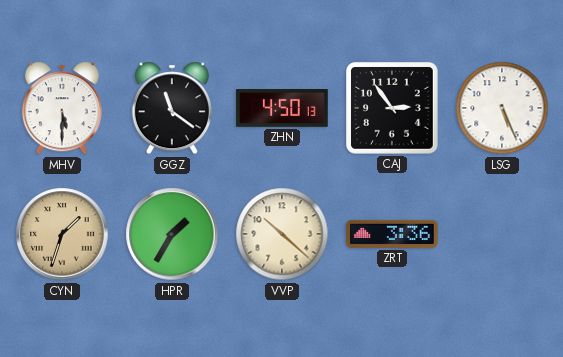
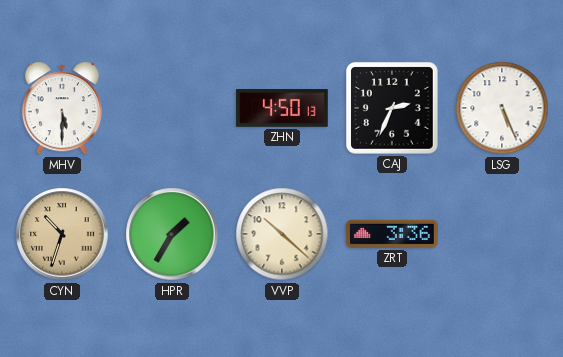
GGZ: 11:21 -> none (172, 108)
CAJ: 2:54 -> 2:34 (393, 109)
CYN: 1:33 -> 10:33 (62, 234)
